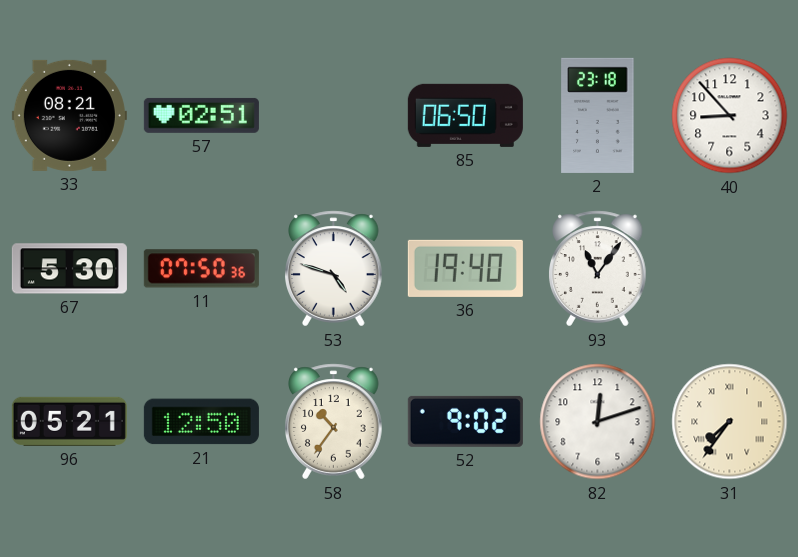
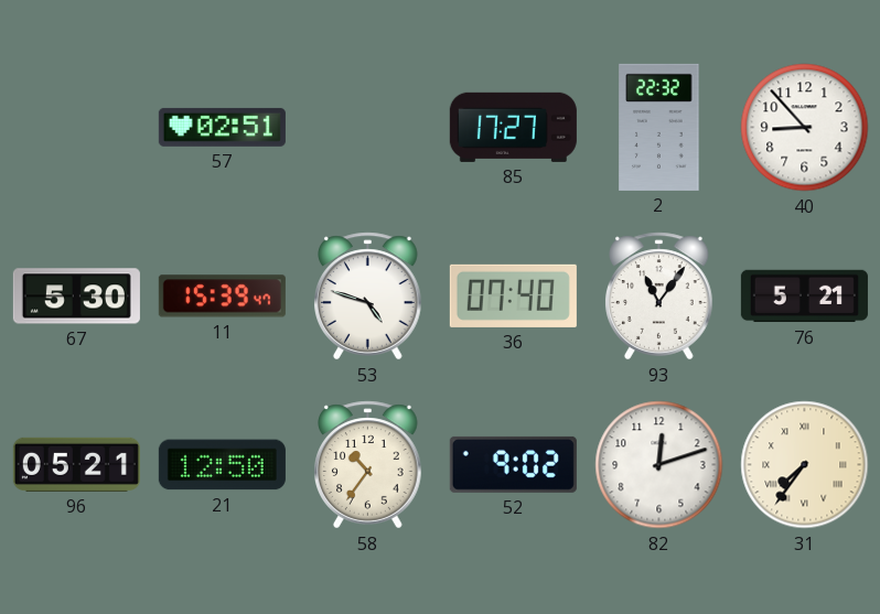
33: 08:21 -> none (69, 115)
85: 06:50 -> 17:27 (513, 127)
2: 23:18 -> 22:32 (659, 127)
11: 07:50 -> 15:39 (222, 297)
36: 19:40 -> 07:40 (513, 295)
76: none -> 5:21 (804, 297)
